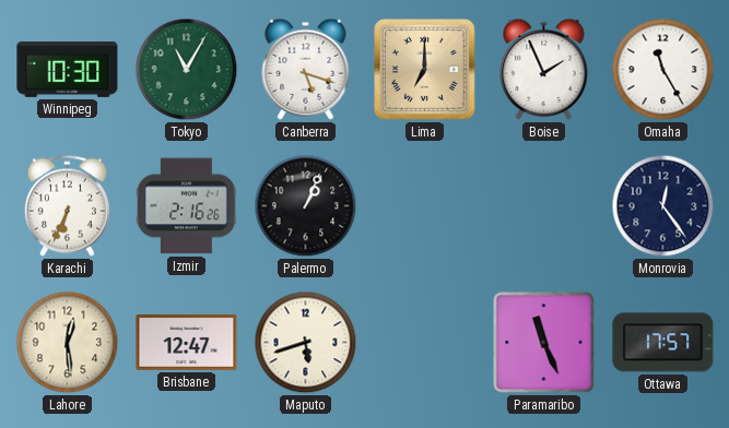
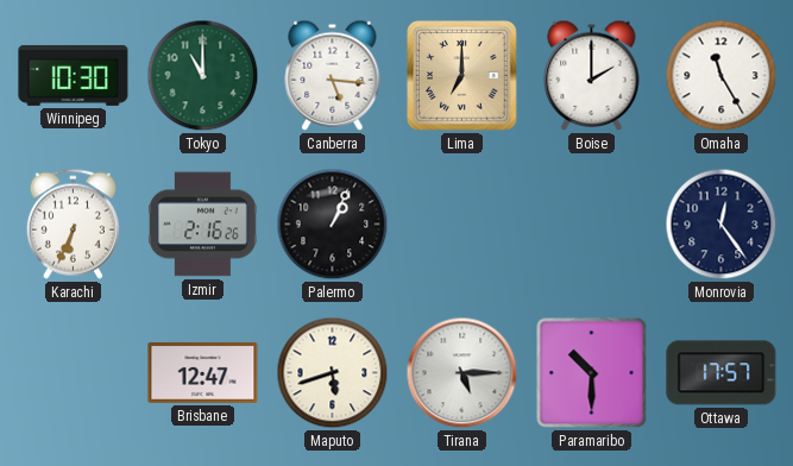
Tokyo: 11:05 -> 11:00 (203, 76)
Canberra: 5:18 -> 5:16 (333, 75)
Boise: 1:56 -> 2:00 (592, 75)
Lahore: 12:29 -> none (68, 343)
Tirana: none -> 5:15 (462, 373)
Paramaribo: 11:26 -> 10:30 (592, 373)
